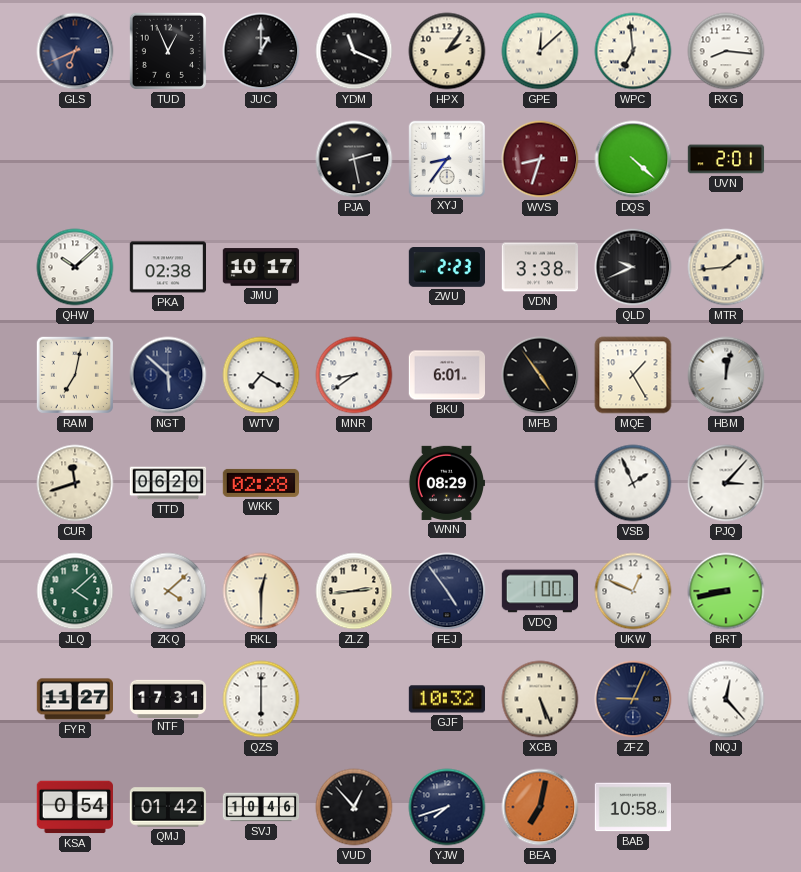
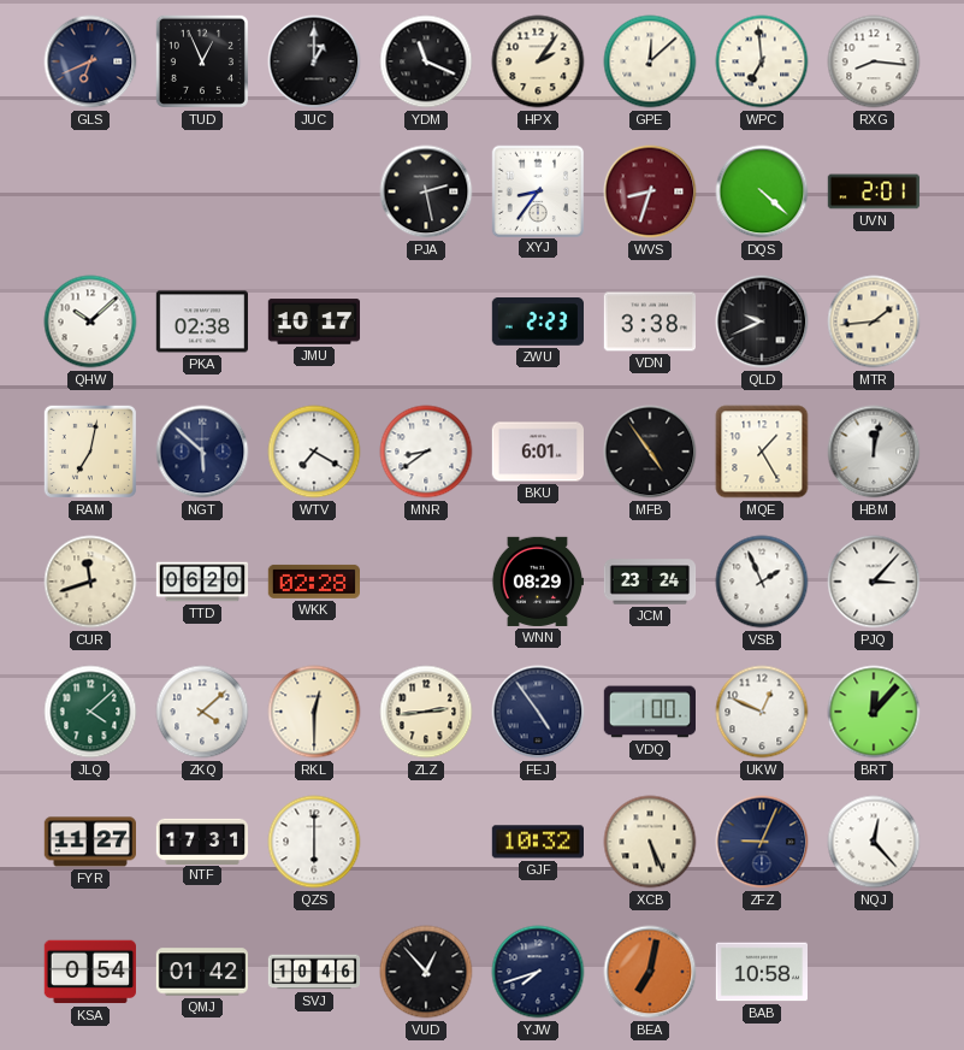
JCM: none -> 23:24 (650, 582)
BRT: 8:43 -> 12:07 (874, 712)
